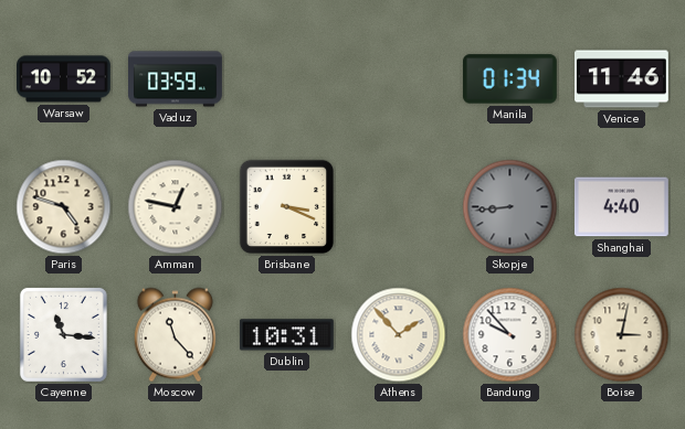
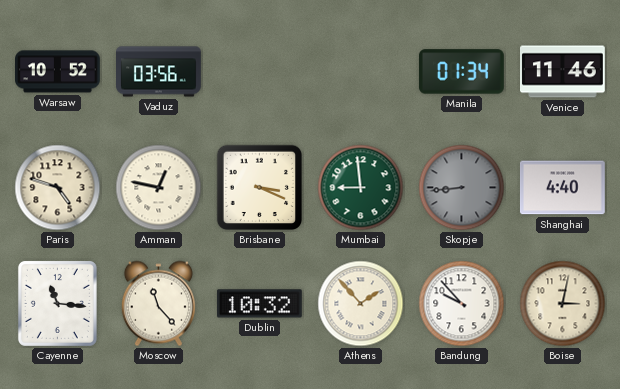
Vaduz: 03:59 -> 03:56 (159, 72)
Mumbai: none -> 8:59 (361, 188)
Dublin: 10:31 -> 10:32 (259, 304)
